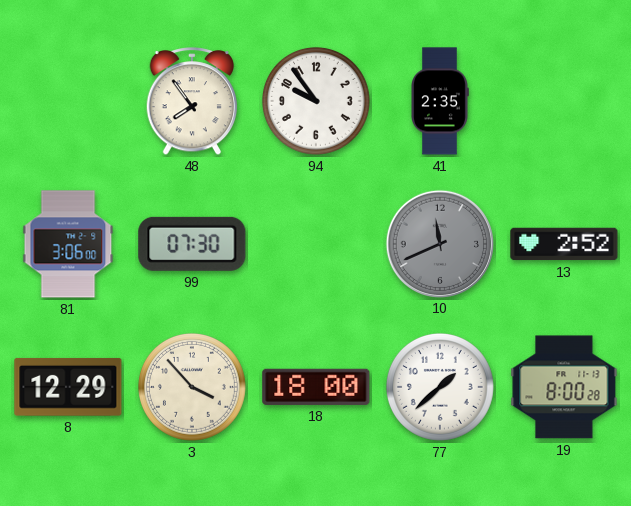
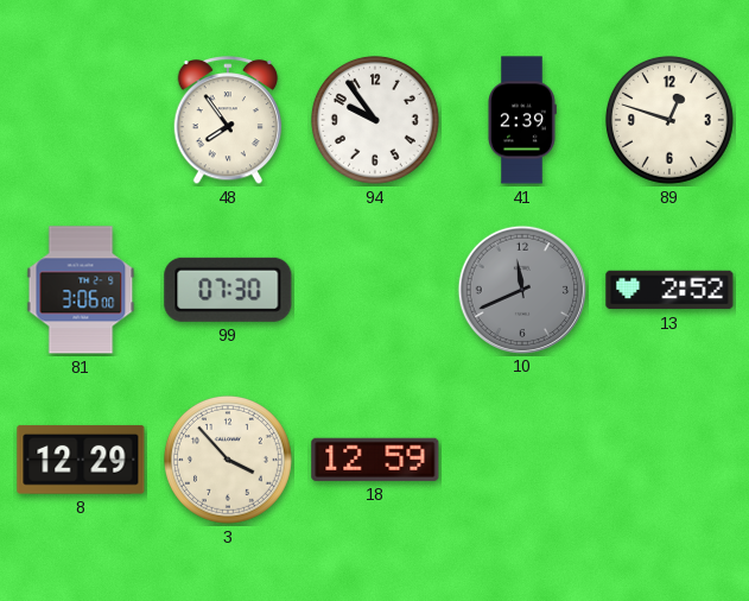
41: 2:35 -> 2:39 (522, 120)
89: none -> 12:48 (669, 120)
18: 18:00 -> 12:59 (375, 460)
77: 1:38 -> none (440, 387)
19: 8:00 -> none (564, 387)
